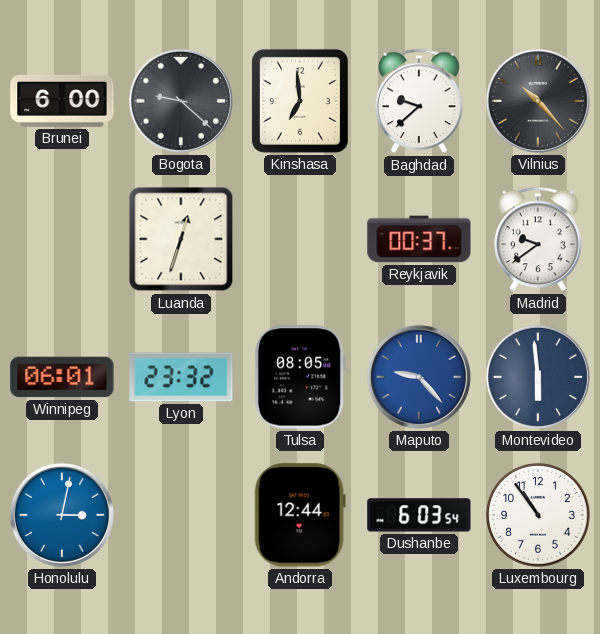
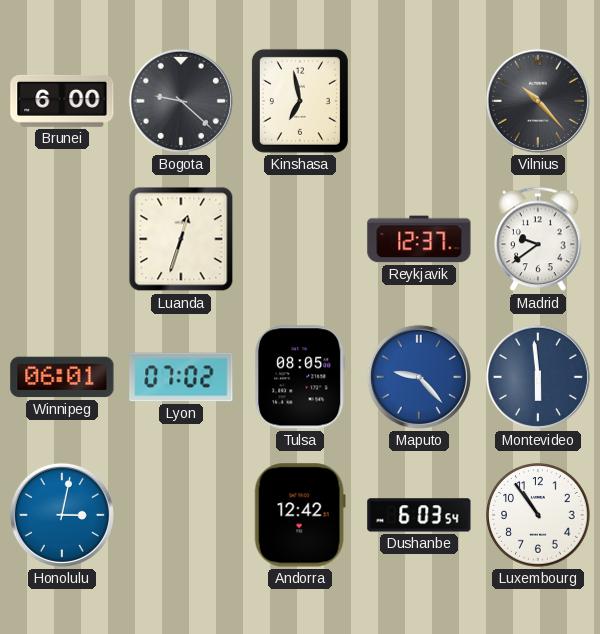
Kinshasa: 6:59 -> 6:58 (300, 101)
Baghdad: 9:38 -> none (419, 101)
Reykjavik: 00:37 -> 12:37 (419, 239)
Lyon: 23:32 -> 07:02 (181, 377)
Andorra: 12:44 -> 12:42 (300, 515)
